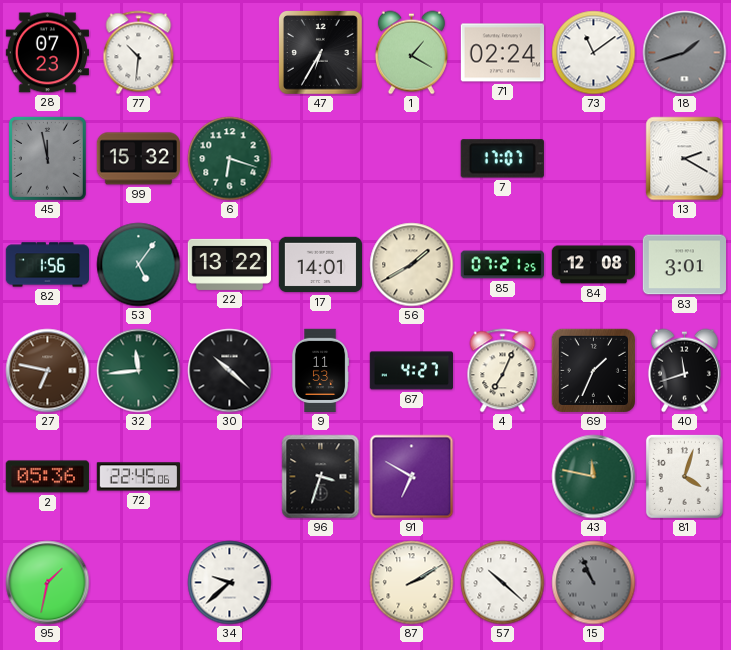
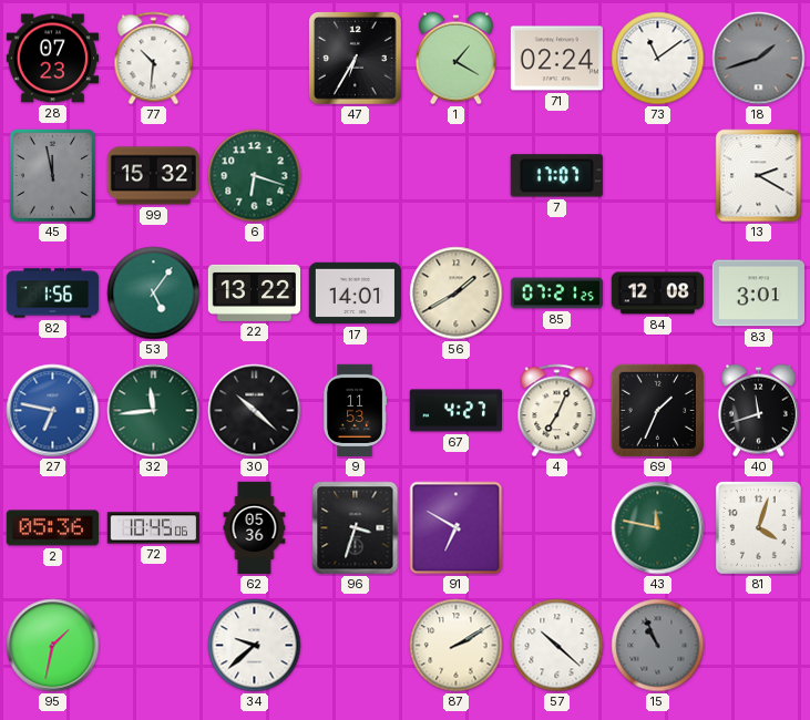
27 dial: brown -> blue (53, 411)
72: 22:45 -> 10:45 (153, 528)
62: none -> 05:36 (255, 528)
